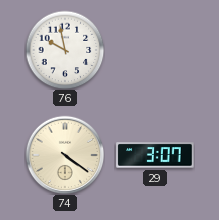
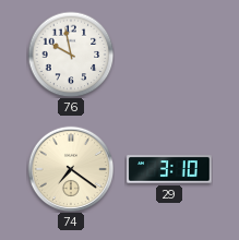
74: 4:21 -> 7:21 (71, 169)
29: 3:07 -> 3:10 (169, 169)
